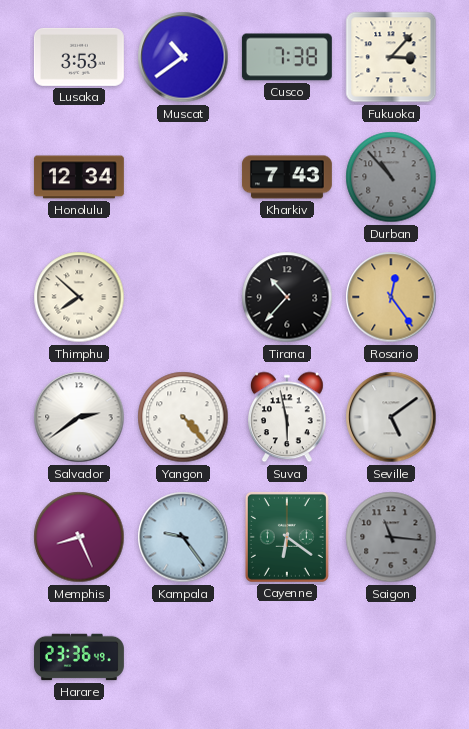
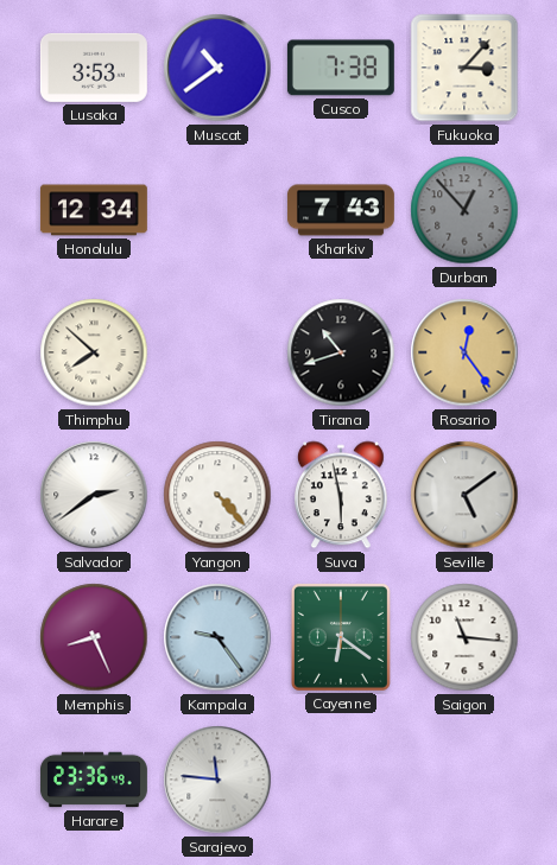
Durban: 10:53 -> 12:53 (464, 210)
Tirana: 10:37 -> 10:42 (341, 352)
Saigon dial: grey -> white (464, 637)
Sarajevo: none -> 11:46 (217, 780)
